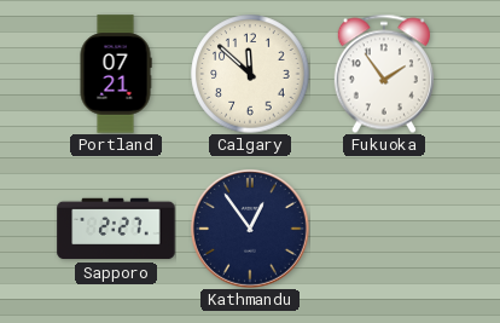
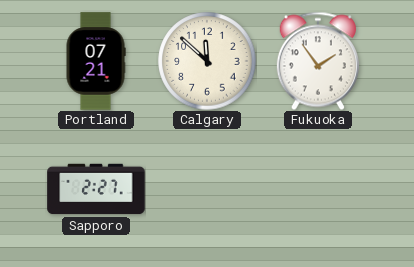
Kathmandu: 12:54 -> none (251, 230)
